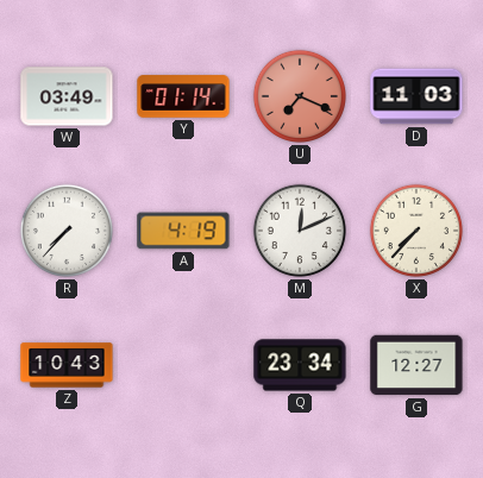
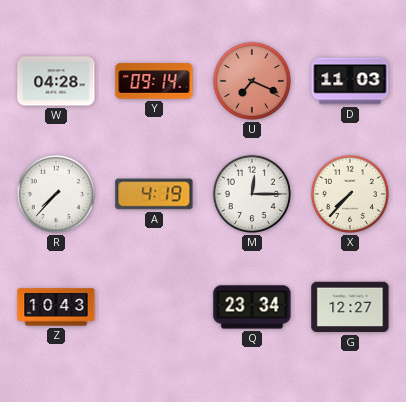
W: 03:49 -> 04:28 (56, 81)
Y: 01:14 -> 09:14 (154, 81)
M: 12:11 -> 12:15 (252, 194)
